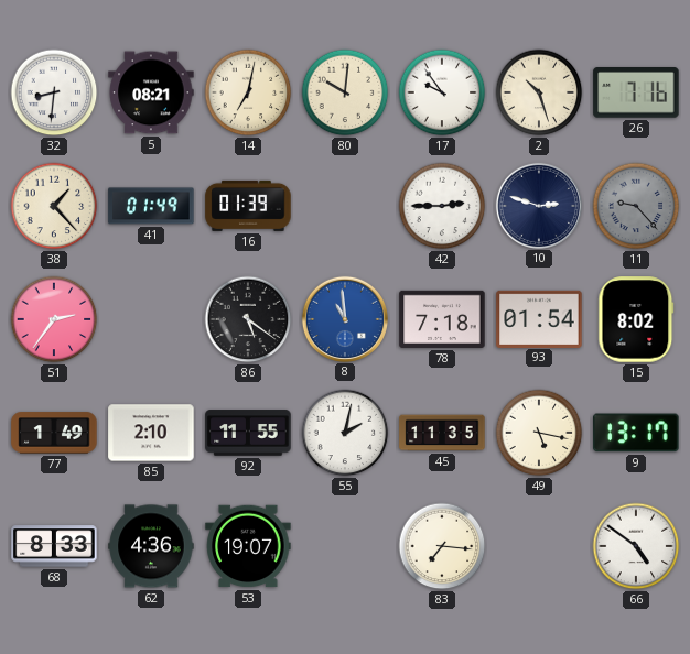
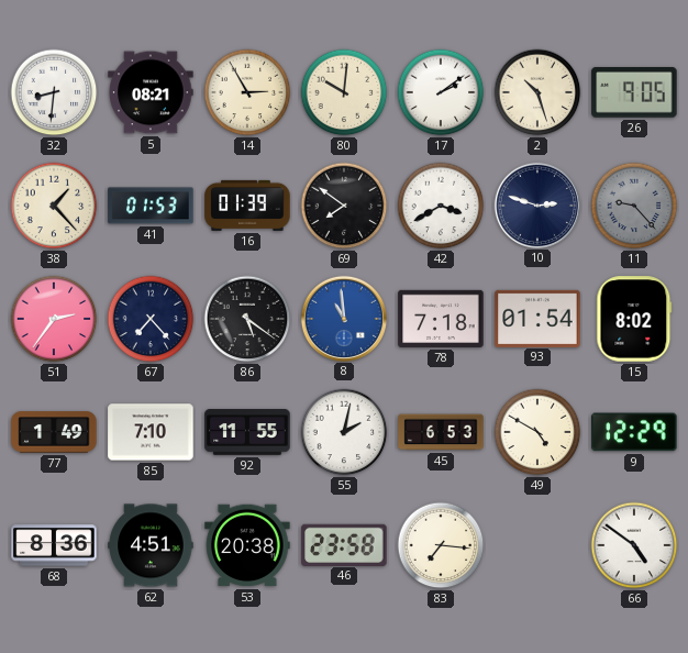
14: 7:02 -> 2:55 (247, 92)
17: 9:54 -> 2:09 (441, 92)
26: 7:16 -> 9:05 (634, 93)
41: 01:49 -> 01:53 (151, 206)
69: none -> 7:51 (344, 206)
42: 2:45 -> 3:40 (441, 206)
67: none -> 7:23 (151, 319)
85: 2:10 -> 7:10 (151, 432)
45: 11:35 -> 6:53 (441, 432)
49: 5:17 -> 4:50 (537, 432)
9: 13:17 -> 12:29 (634, 432)
68: 8:33 -> 8:36 (54, 545)
62: 4:36 -> 4:51 (151, 545)
53: 19:07 -> 20:38 (247, 545)
46: none -> 23:58 (344, 544)
